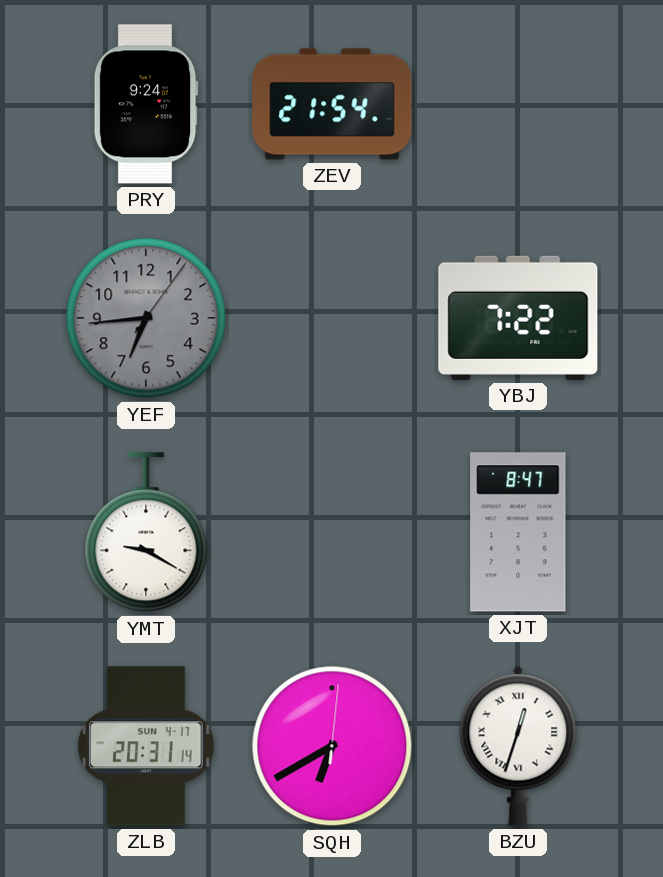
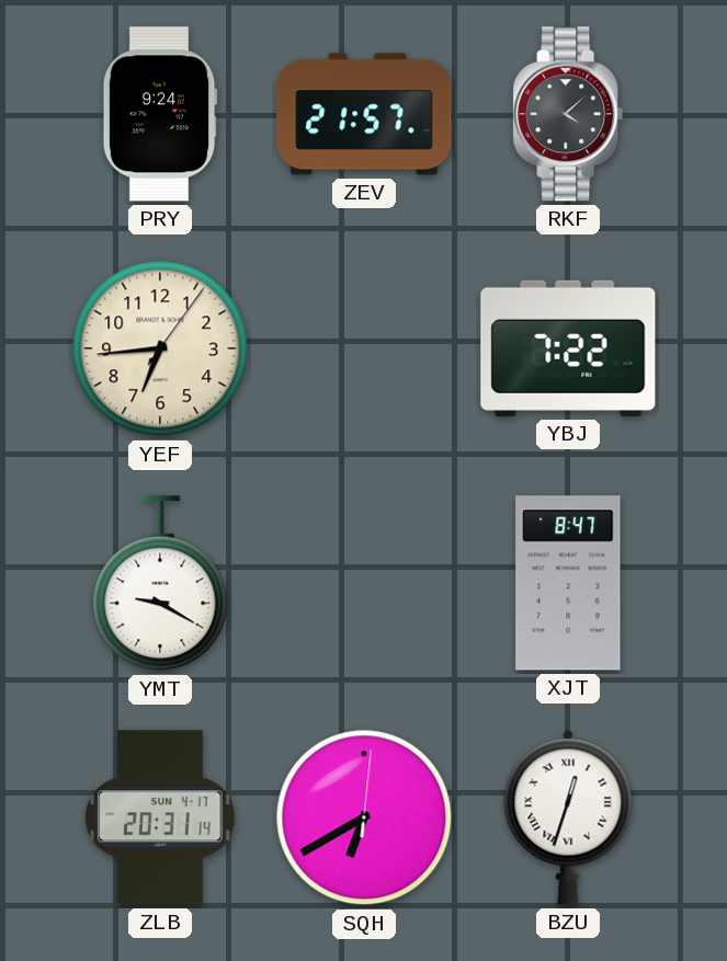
ZEV: 21:54 -> 21:57 (364, 114)
RKF: none -> 4:08 (568, 114)
YEF dial: grey -> cream (160, 348)
